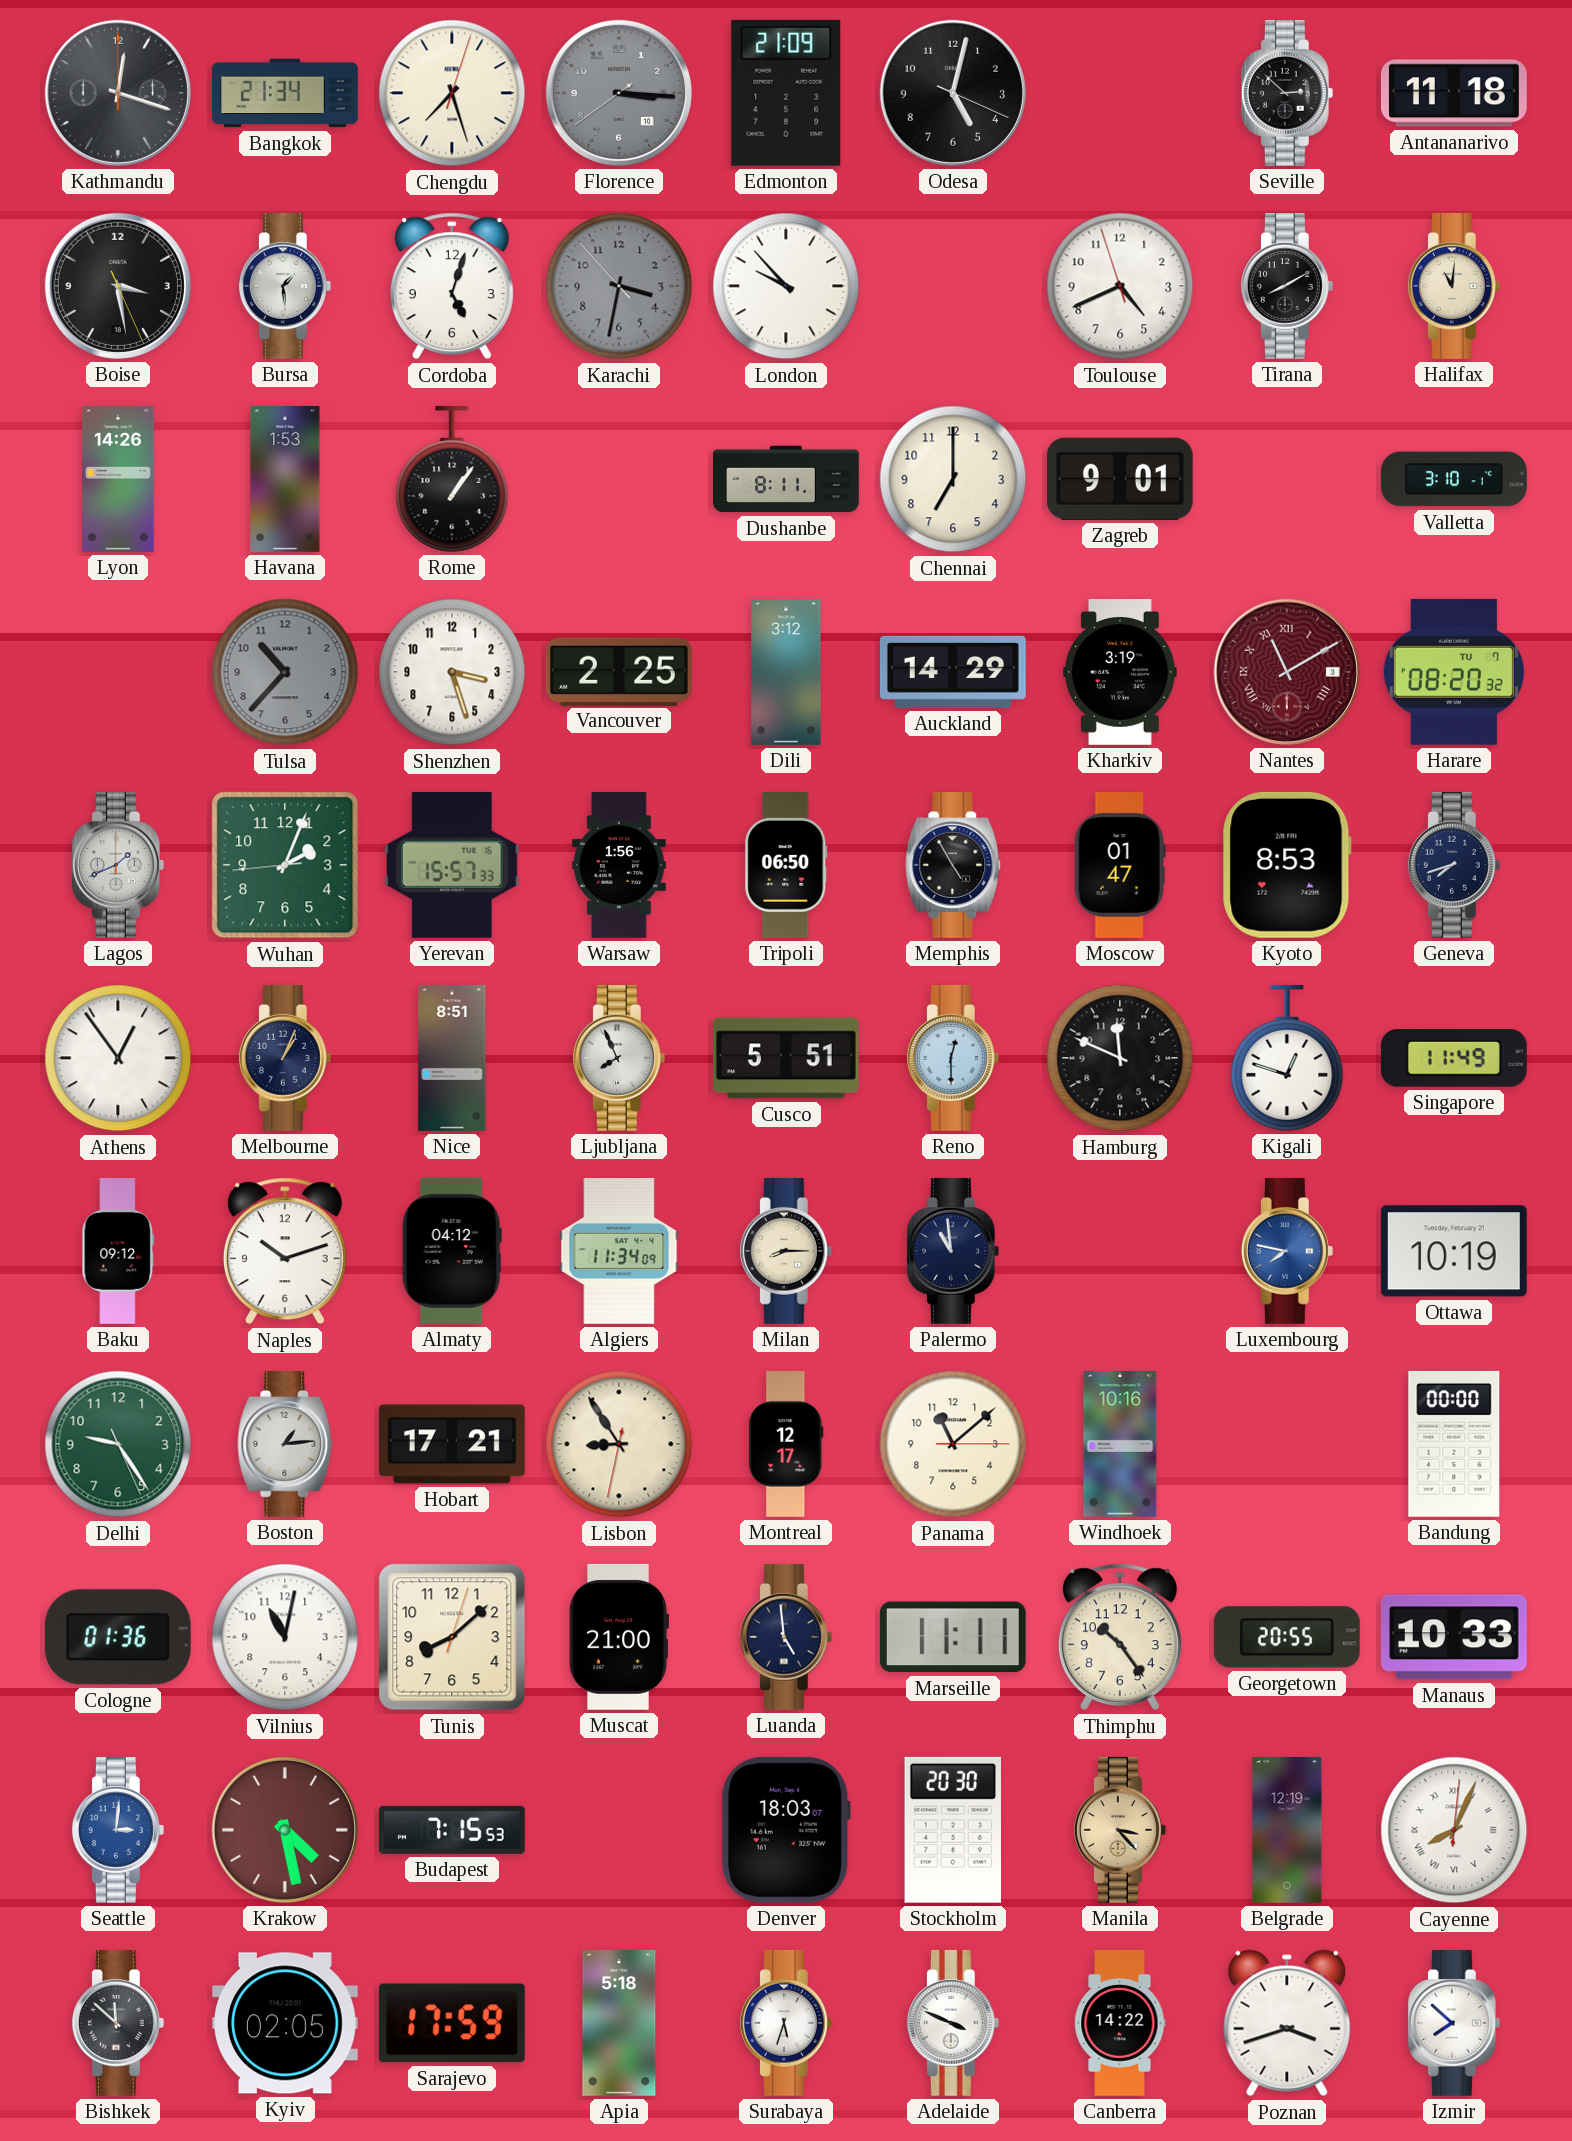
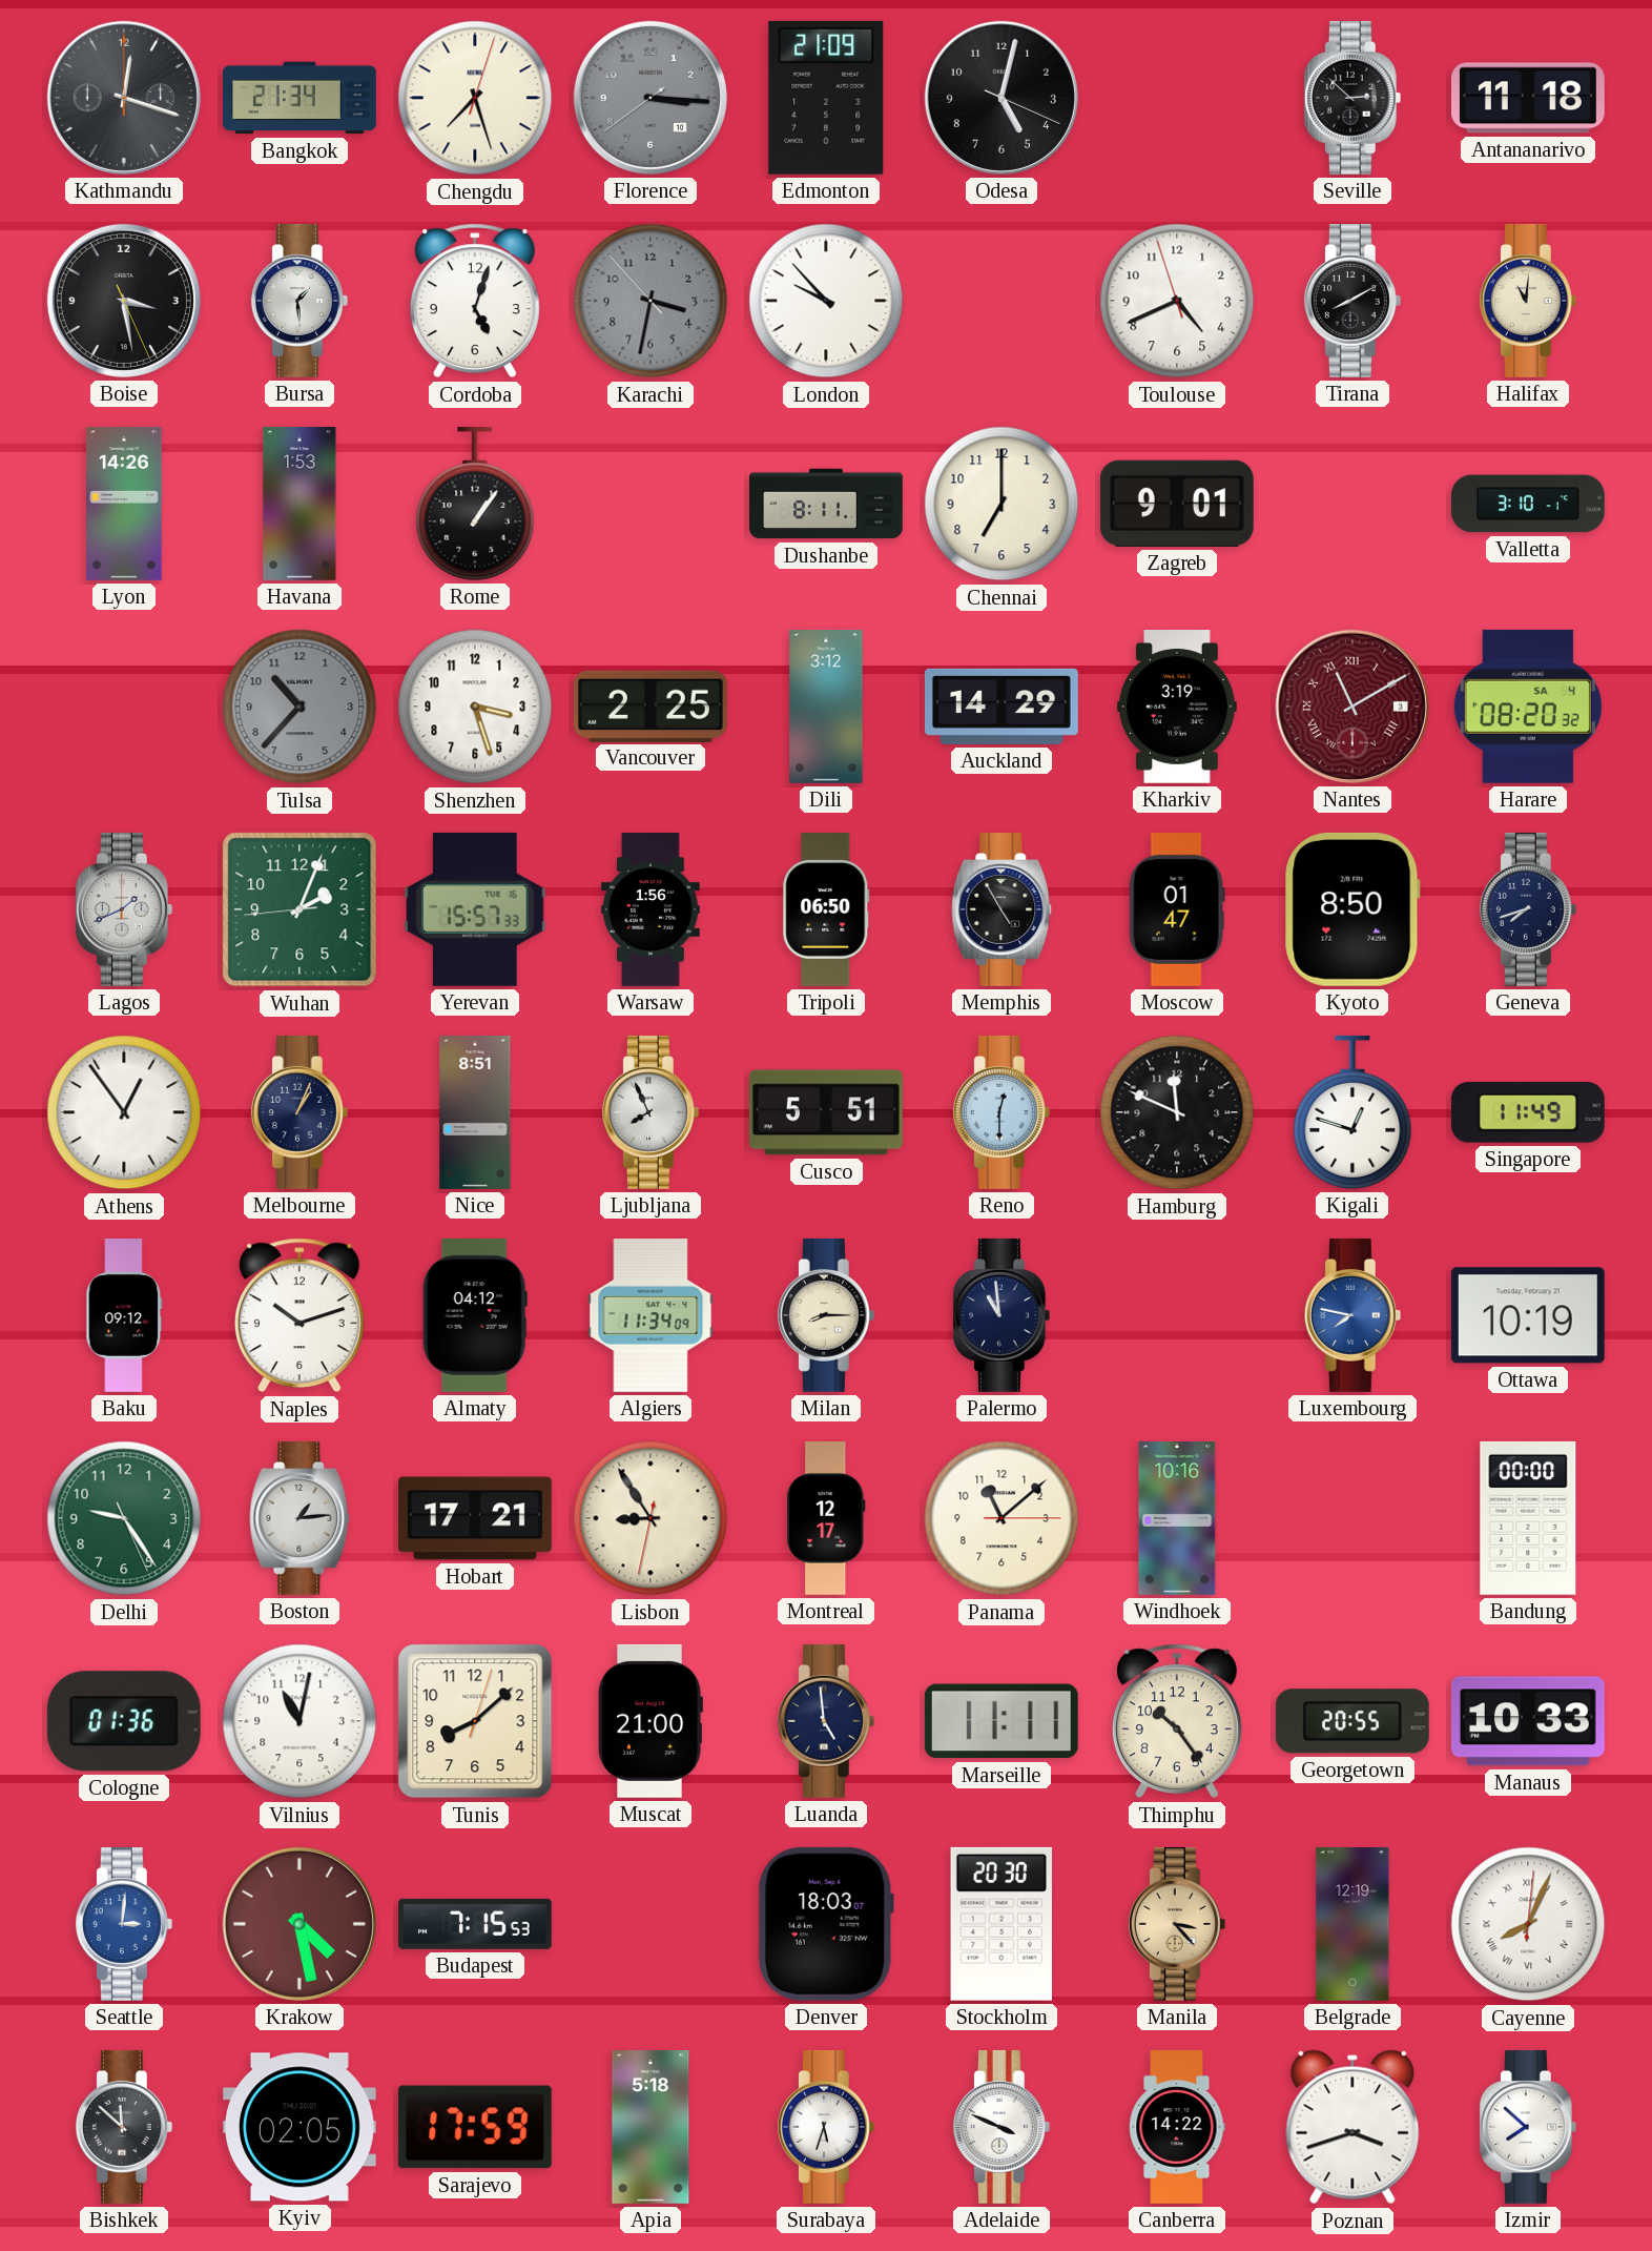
Harare date: TU 7 -> SA 4 (1528, 707)
Kyoto: 8:53 -> 8:50 (1352, 909)
